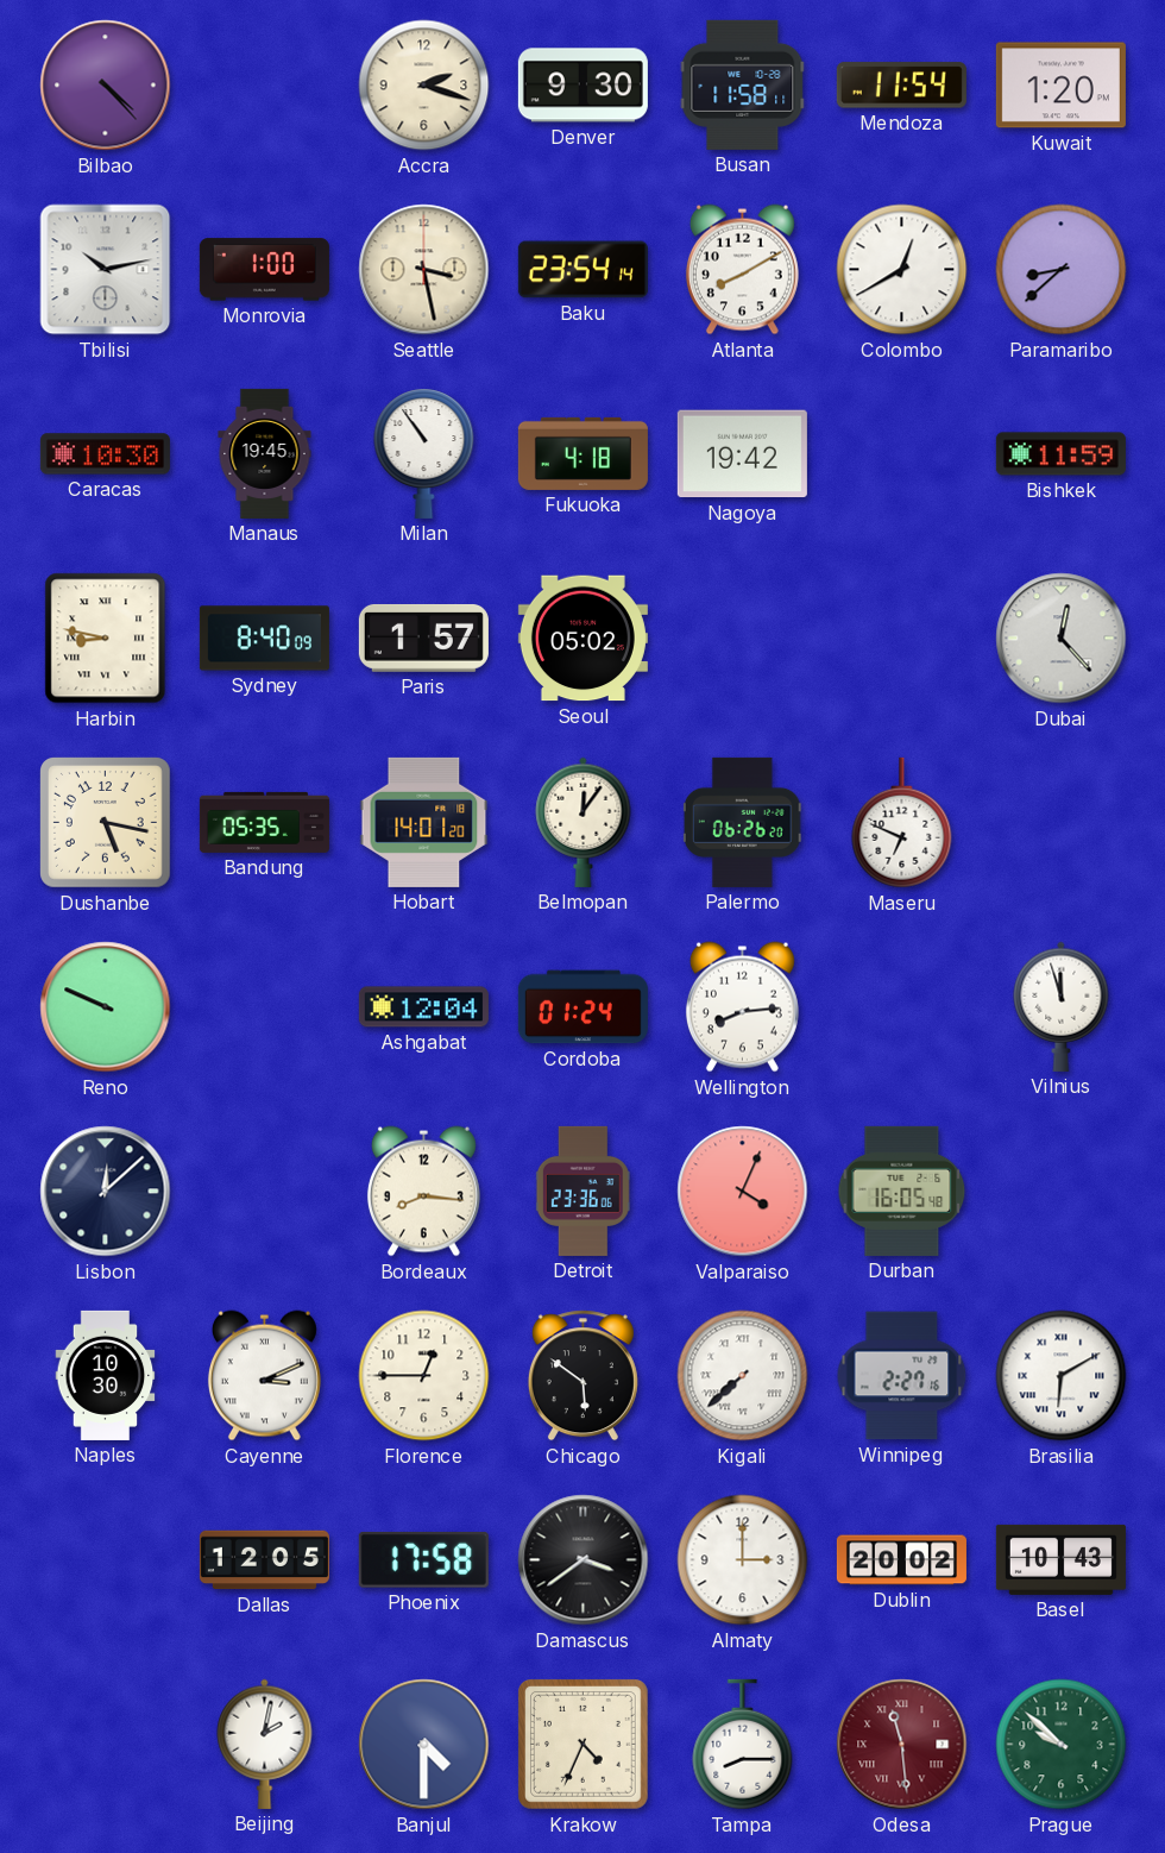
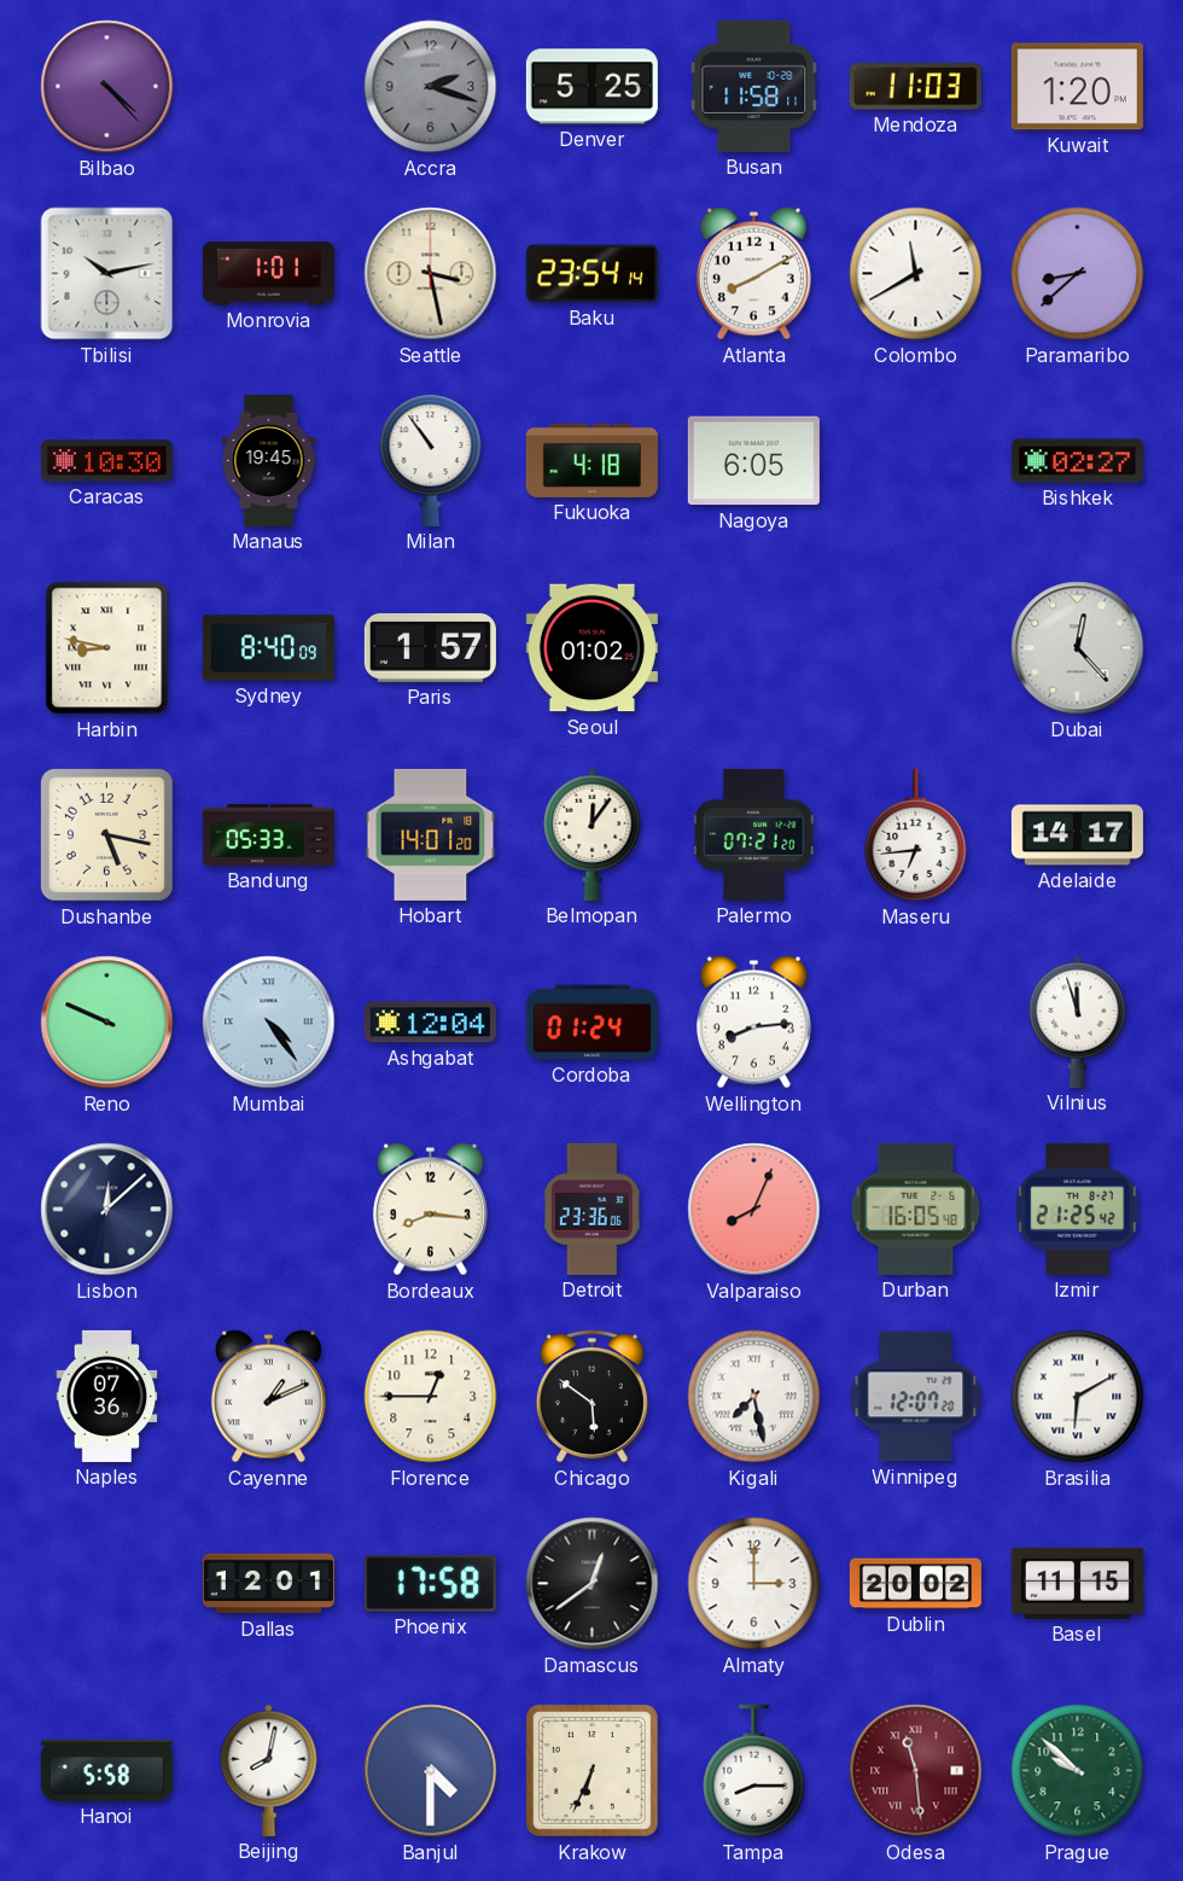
Accra dial: cream -> grey (431, 87)
Denver: 9:30 -> 5:25 (591, 87)
Mendoza: 11:54 -> 11:03 (915, 87)
Monrovia: 1:00 -> 1:01 (268, 274)
Colombo: 12:40 -> 11:40 (916, 274)
Nagoya: 19:42 -> 6:05 (753, 461)
Bishkek: 11:59 -> 02:27 (1077, 461)
Seoul: 05:02 -> 01:02 (591, 648)
Bandung: 05:35 -> 05:33 (268, 834)
Palermo: 06:26 -> 07:21 (753, 834)
Maseru: 6:49 -> 6:44 (916, 835)
Adelaide: none -> 14:17 (1077, 835)
Mumbai: none -> 4:24 (269, 1023)
Valparaiso: 4:04 -> 8:04 (754, 1210)
Izmir: none -> 21:25 (1078, 1209)
Naples: 10:30 -> 07:36 (107, 1396)
Cayenne: 3:11 -> 1:11 (268, 1397)
Kigali: 7:38 -> 7:28 (754, 1397)
Winnipeg: 2:27 -> 12:07 (916, 1397)
Dallas: 12:05 -> 12:01 (268, 1584)
Damascus: 3:39 -> 12:39 (593, 1584)
Basel: 10:43 -> 11:15 (1077, 1583)
Hanoi: none -> 5:58 (106, 1770)
Beijing: 2:02 -> 8:02 (269, 1770)
Krakow: 4:34 -> 6:34 (593, 1771)
